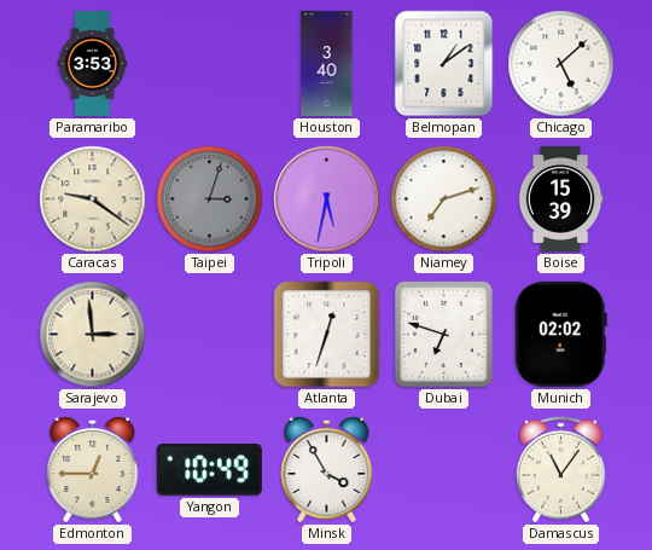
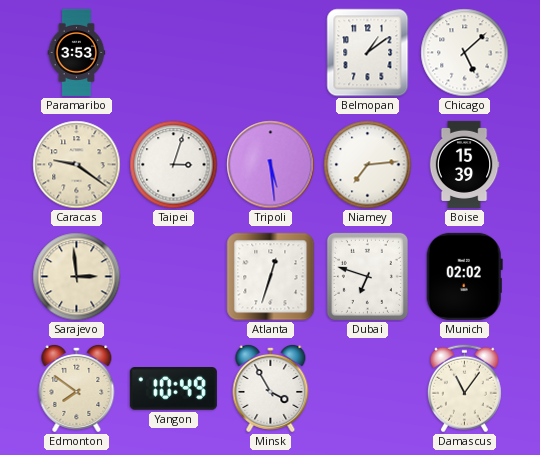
Houston: 3:40 -> none (327, 63)
Taipei dial: grey -> white (174, 165)
Tripoli: 5:32 -> 5:29 (271, 165)
Niamey: 7:12 -> 7:14 (368, 165)
Edmonton: 12:45 -> 7:51 (77, 388)
